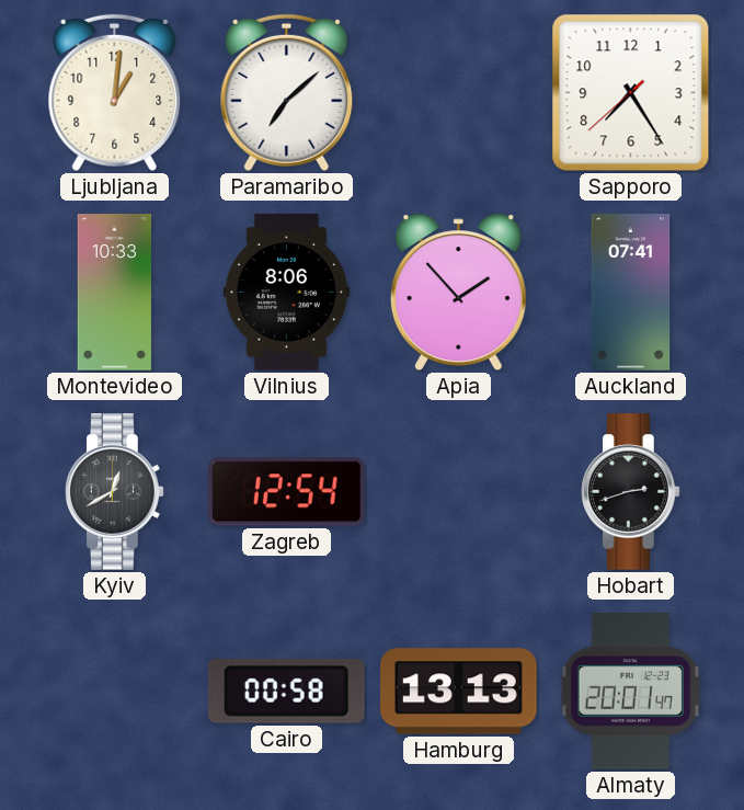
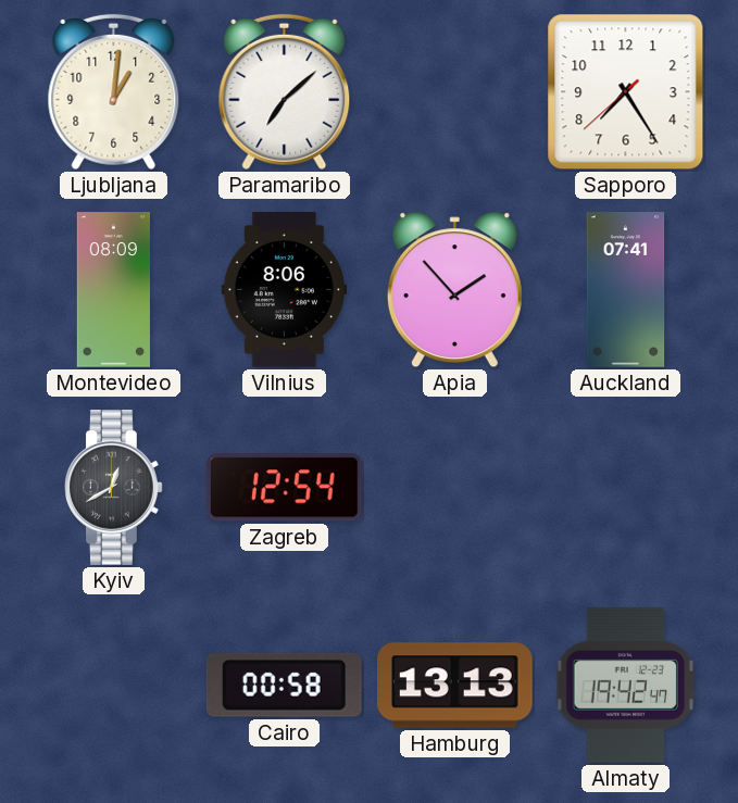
Montevideo: 10:33 -> 08:09 (113, 290)
Hobart: 2:42 -> none (631, 492)
Almaty: 20:01 -> 19:42 (625, 686)
